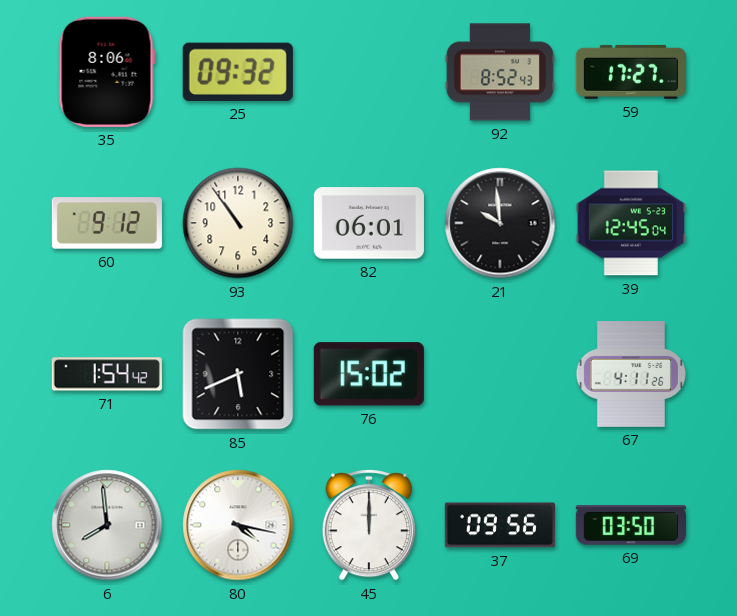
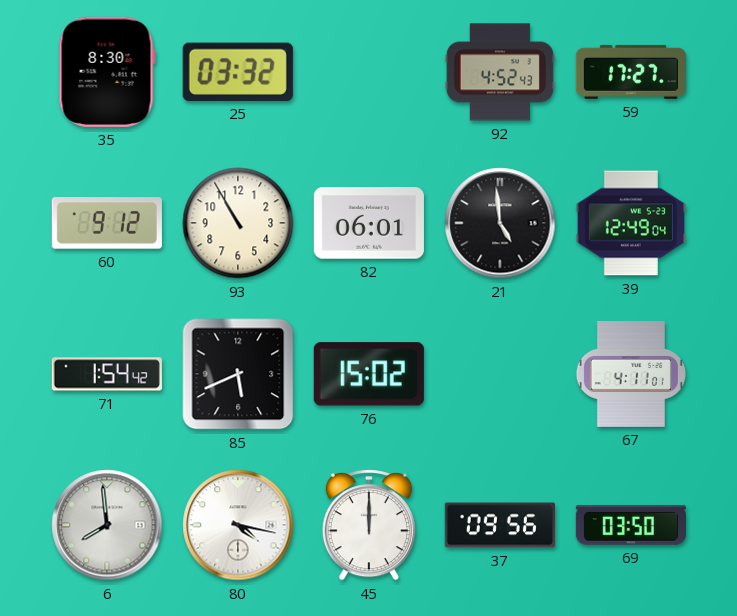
35: 8:06 -> 8:30 (107, 72)
25: 09:32 -> 03:32 (238, 72)
92: 8:52 -> 4:52 (500, 72)
93: 10:54 -> 10:55 (238, 223)
21: 9:59 -> 4:59 (500, 223)
39: 12:45 -> 12:49 (631, 223)
67: 4:11:26 -> 4:11:01 (631, 375)
